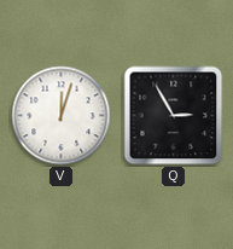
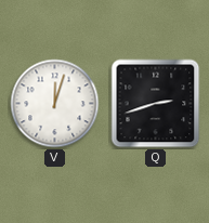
Q: 2:55 -> 2:42 (156, 104)
